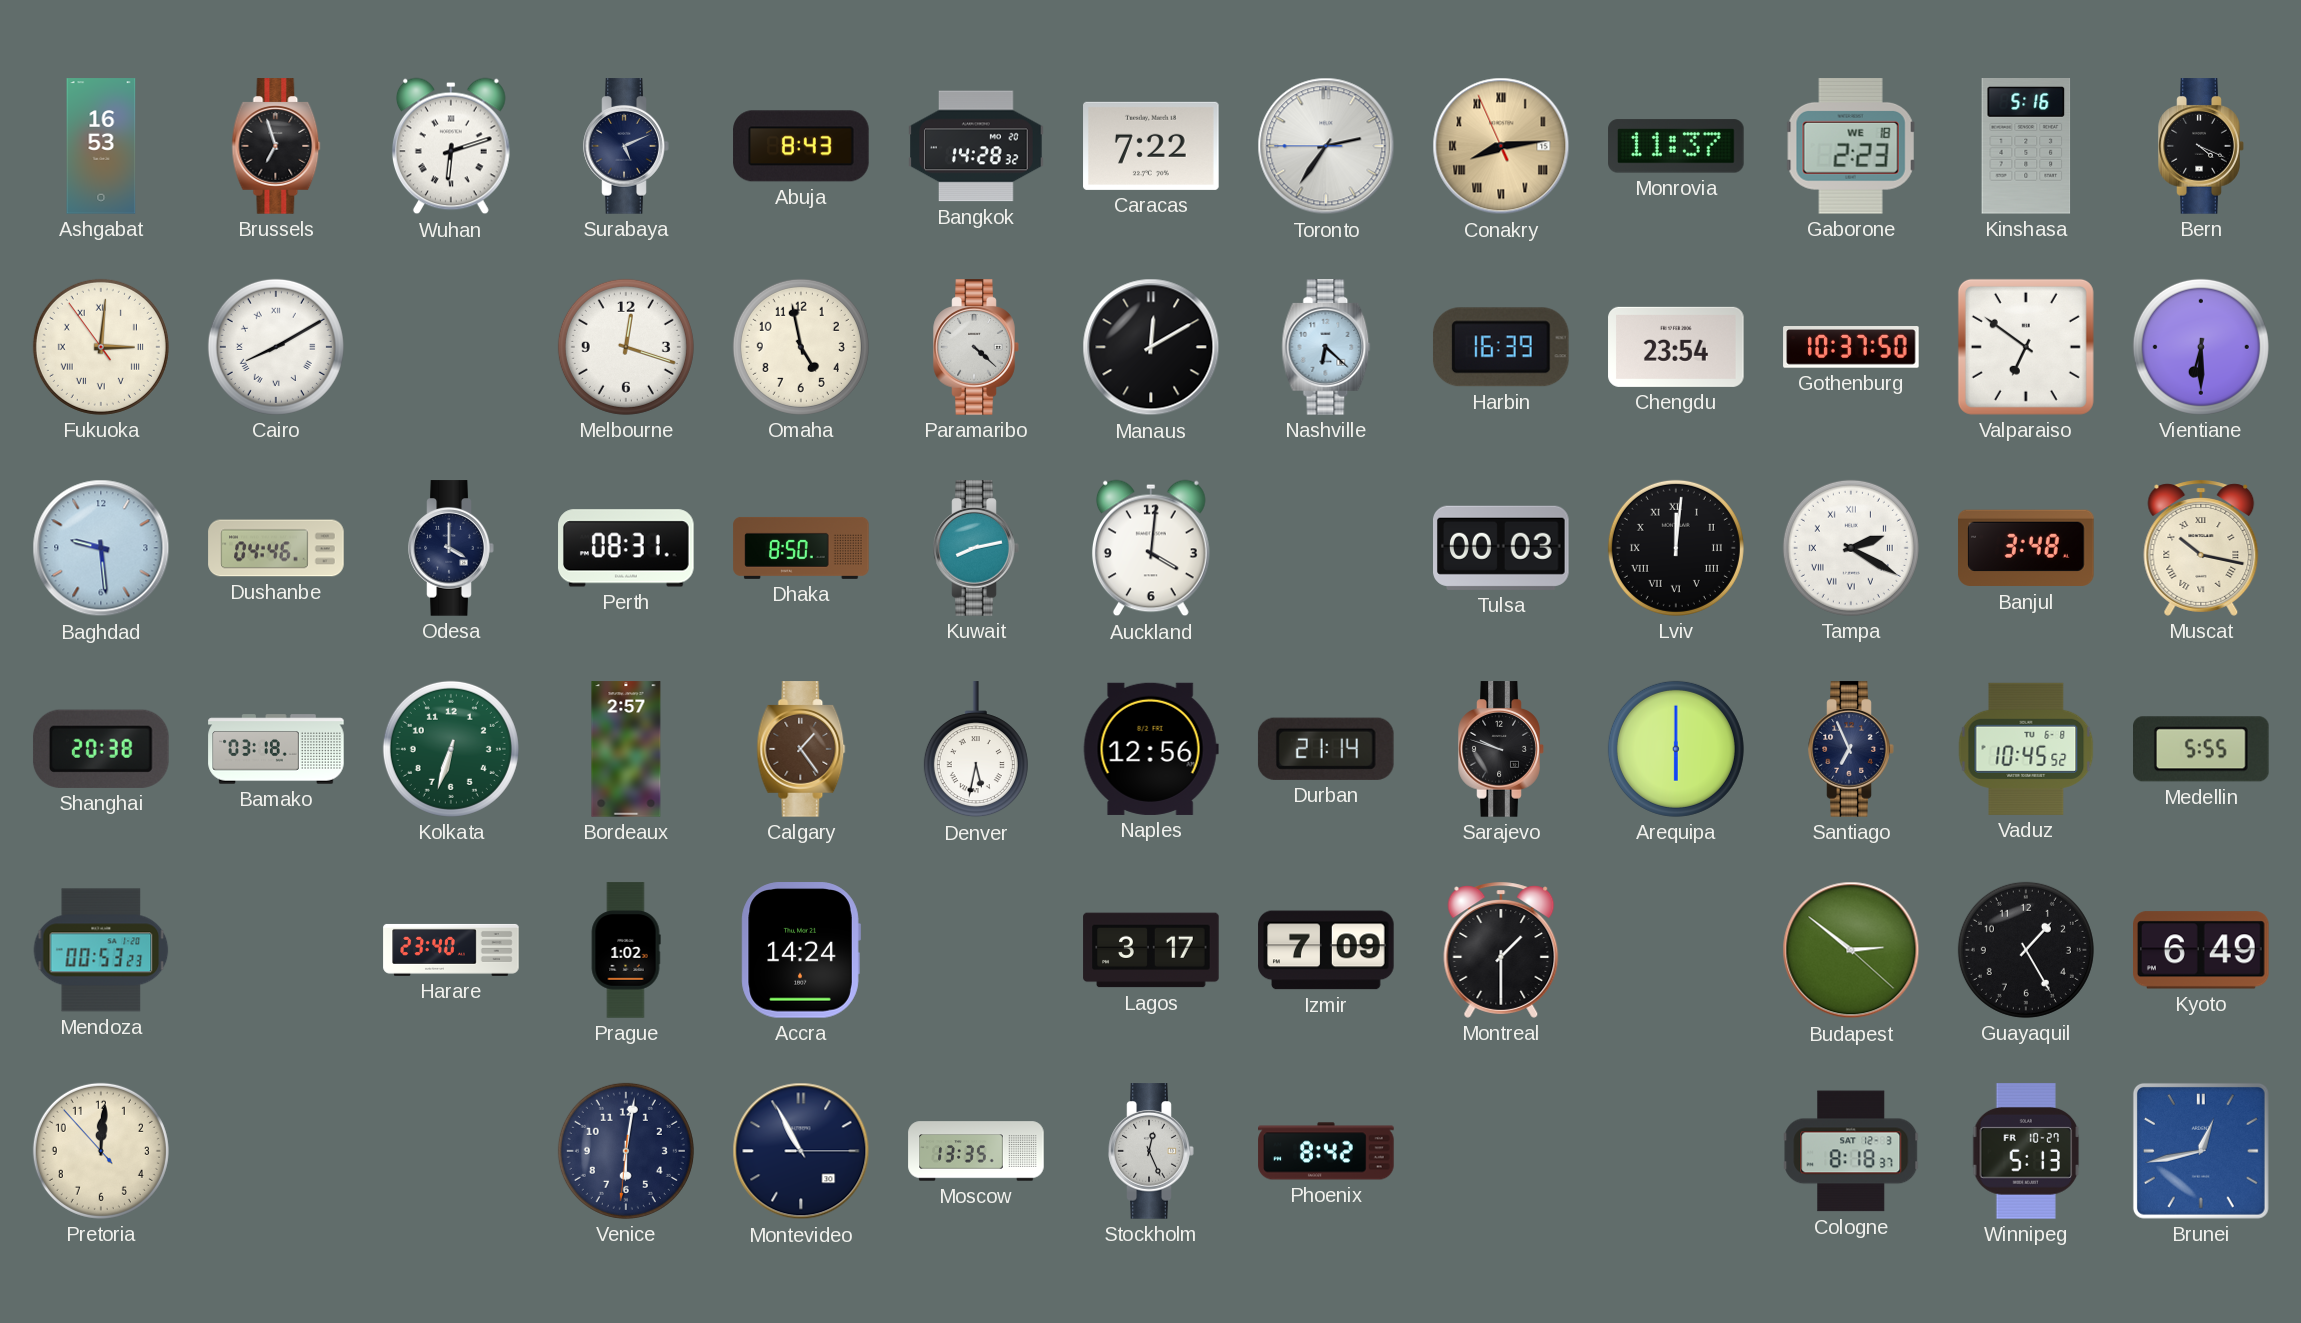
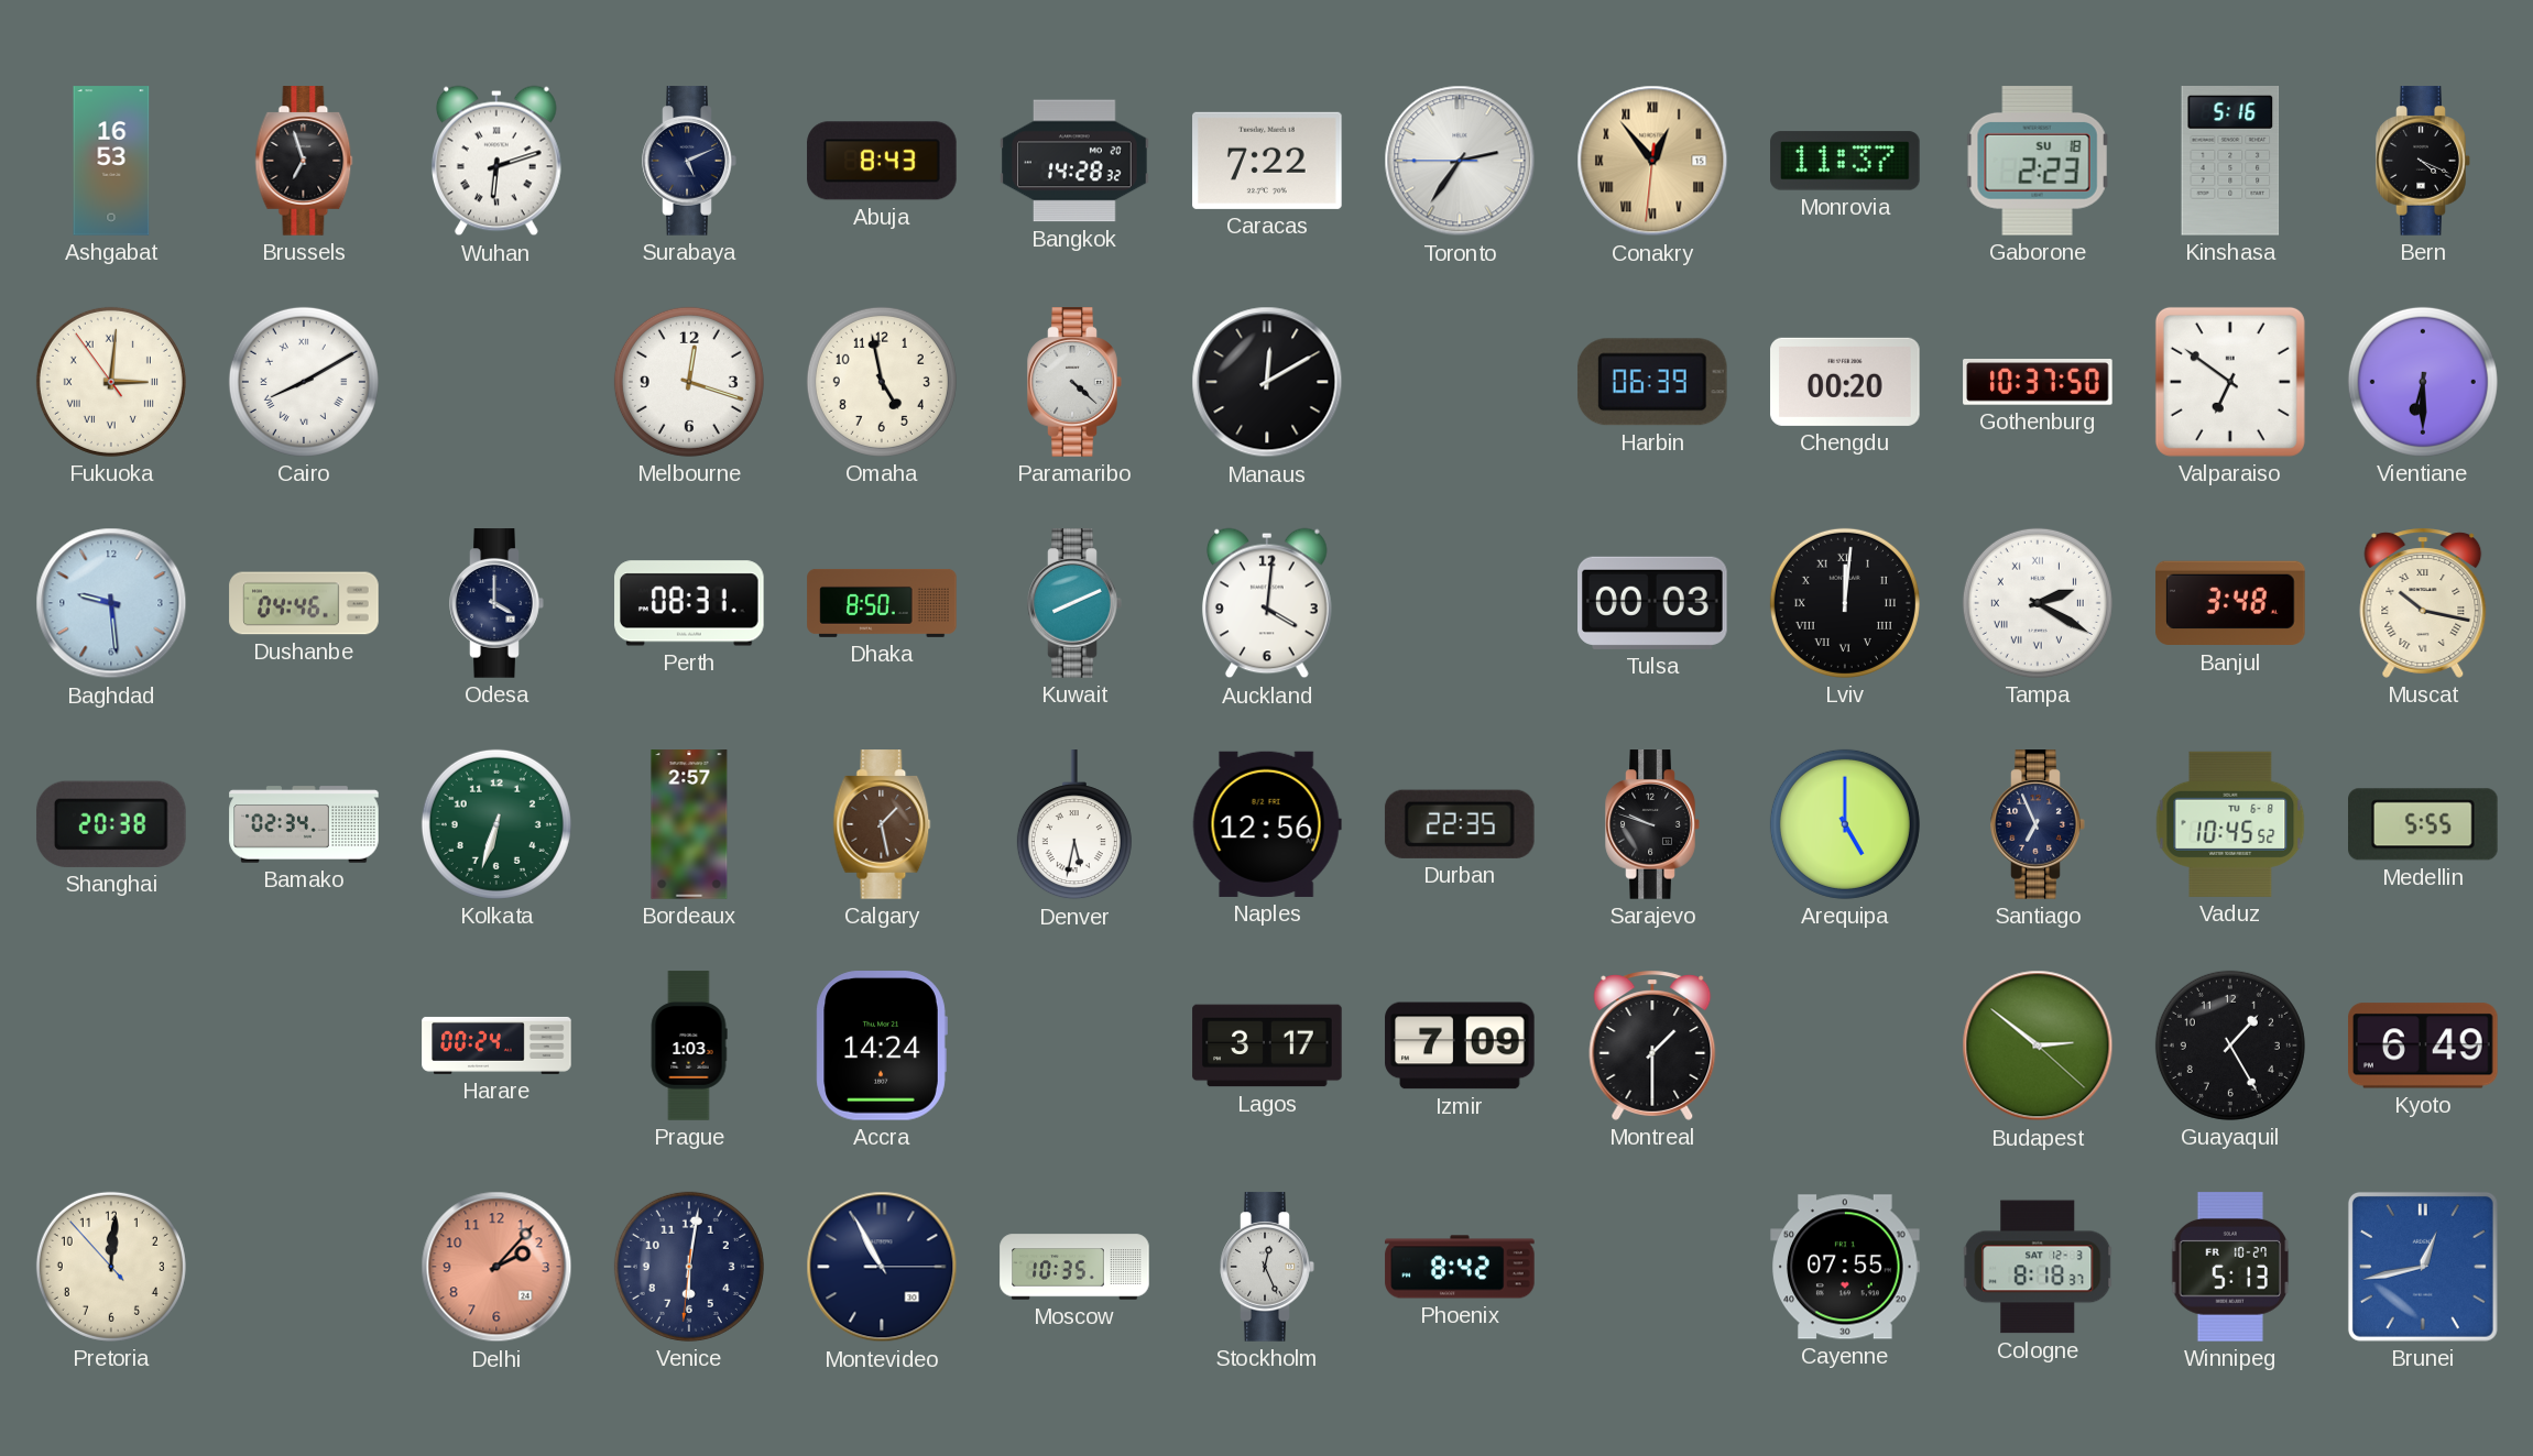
Conakry: 8:13 -> 12:53 (1652, 161)
Gaborone date: WE 18 -> SU 18 (2038, 162)
Nashville: 6:22 -> none (1326, 347)
Harbin: 16:39 -> 06:39 (1652, 382)
Chengdu: 23:54 -> 00:20 (1845, 382)
Kuwait: 8:13 -> 8:11 (1074, 603)
Bamako: 03:18 -> 02:34 (304, 824)
Calgary: 1:24 -> 1:28 (882, 824)
Durban: 21:14 -> 22:35 (1460, 824)
Arequipa: 6:00 -> 5:00 (1845, 824)
Mendoza: 00:53 -> none (101, 950)
Harare: 23:40 -> 00:24 (496, 1046)
Prague: 1:02 -> 1:03 (689, 1046)
Delhi: none -> 2:07 (496, 1267)
Moscow: 13:35 -> 10:35 (1074, 1267)
Cayenne: none -> 07:55 (1845, 1267)
